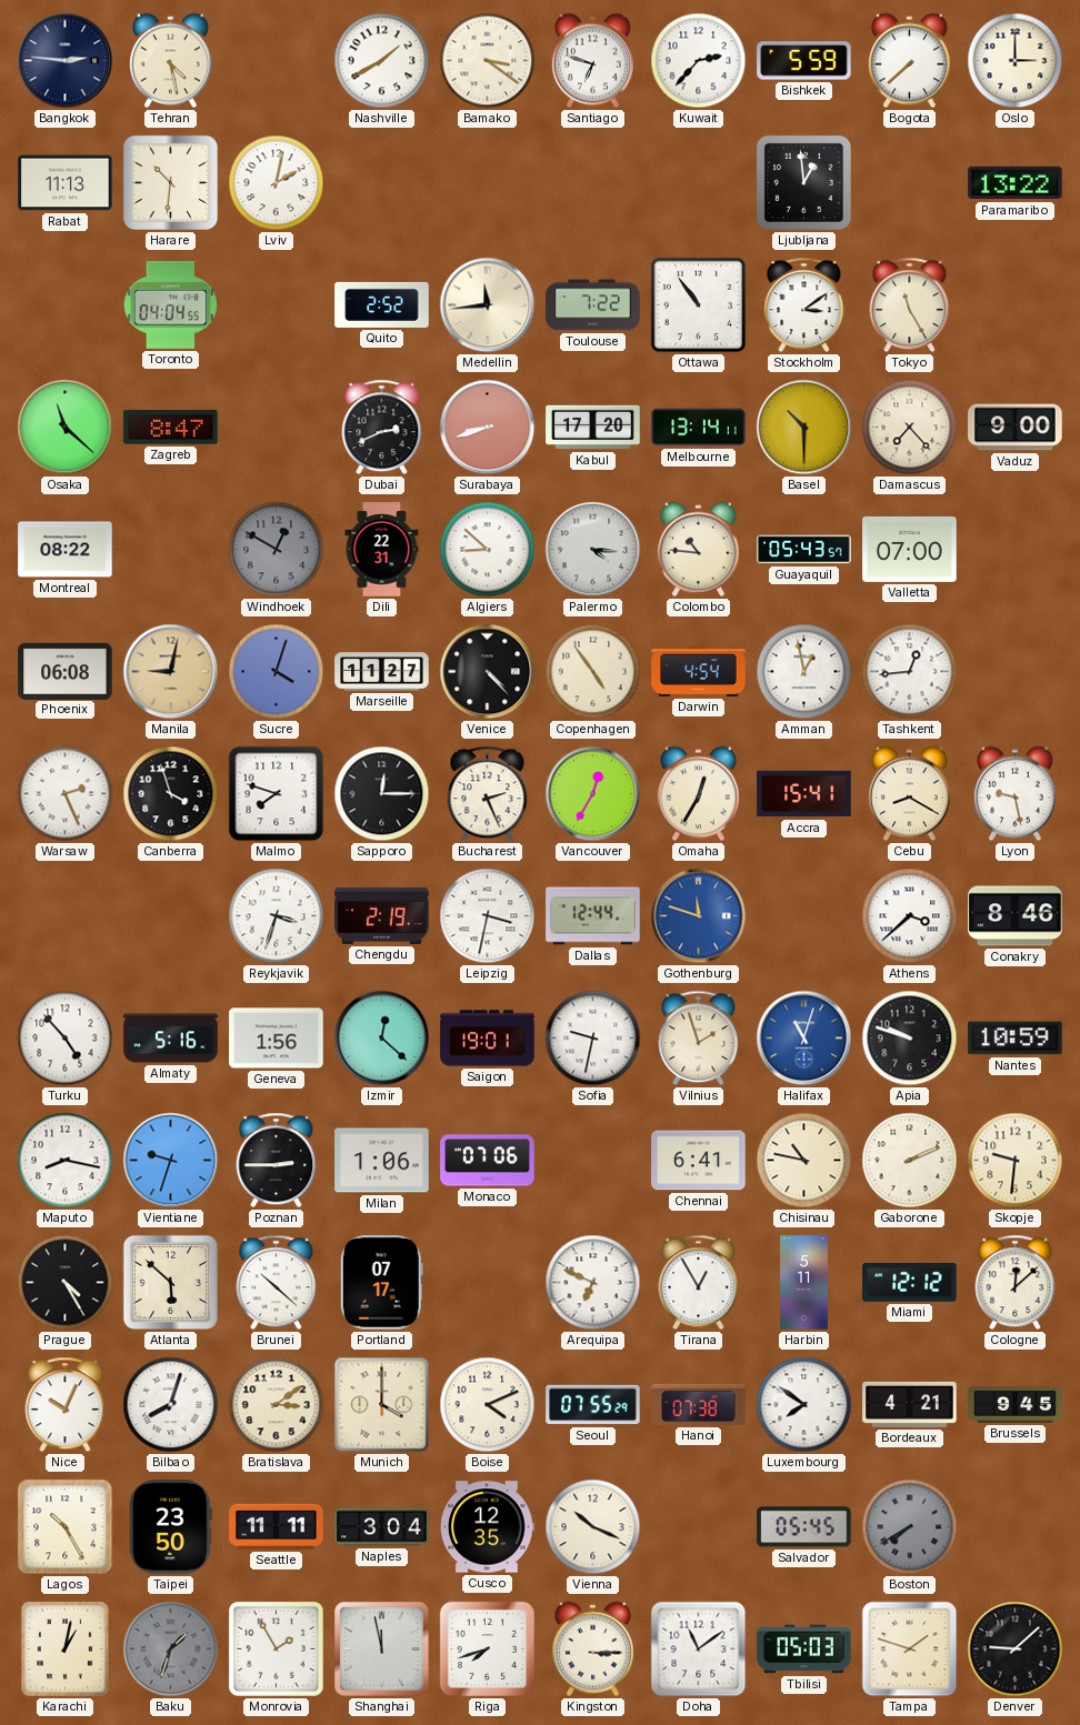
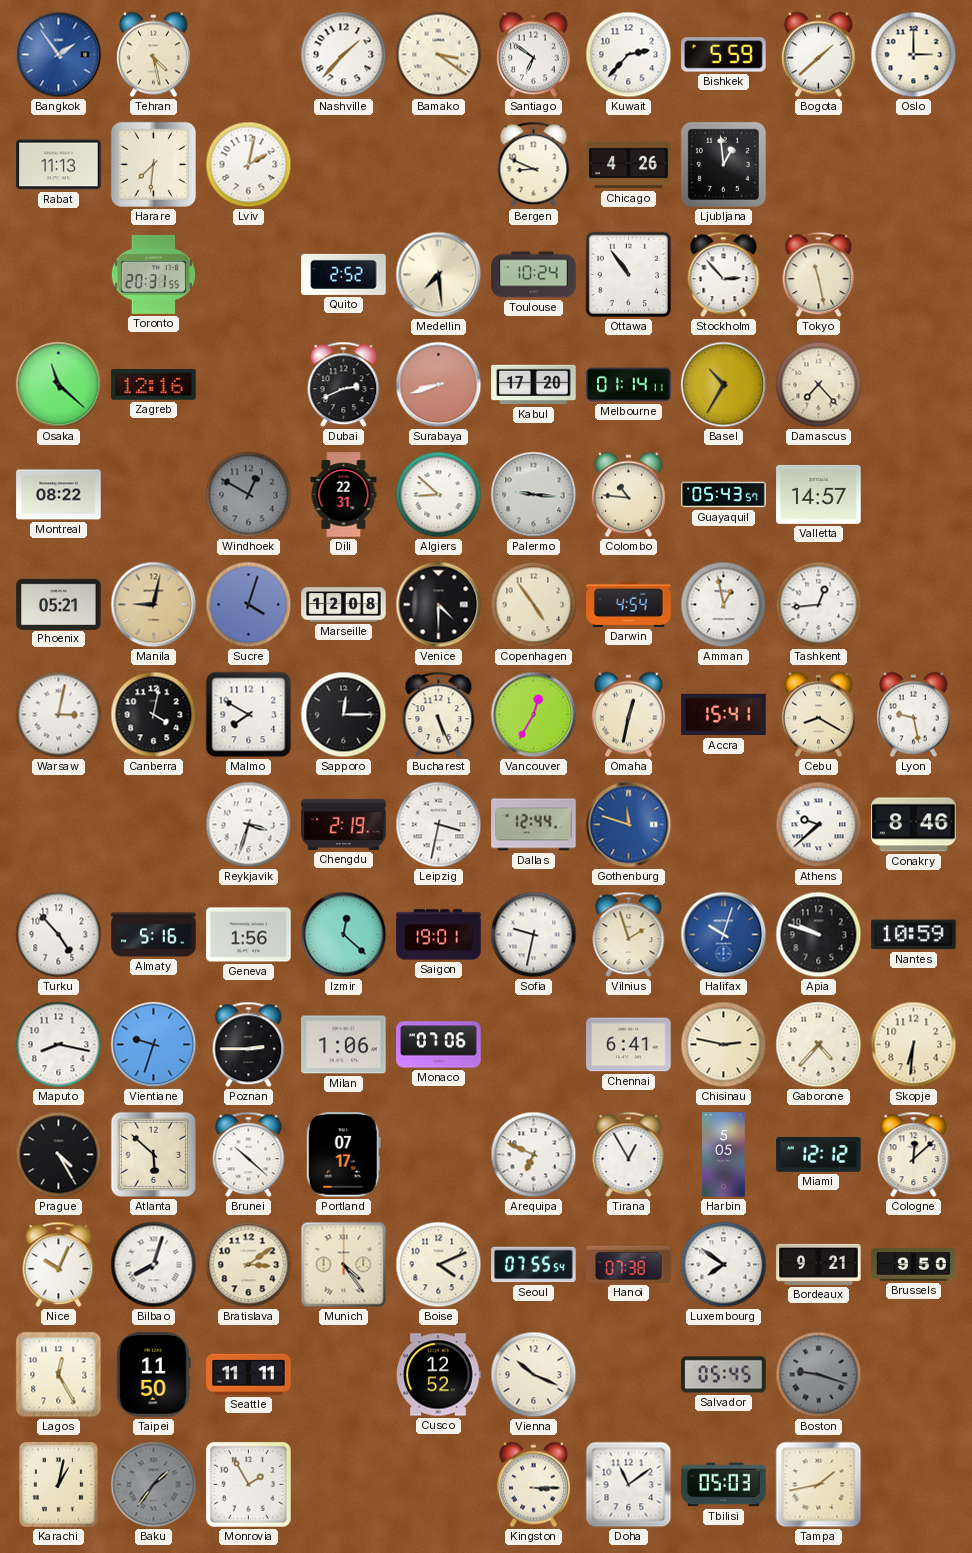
Bangkok: 2:46 -> 1:54 (59, 55)
Bangkok dial: navy -> blue (59, 55)
Nashville: 1:40 -> 1:37 (344, 55)
Santiago: 6:48 -> 6:51 (533, 55)
Bogota: 7:38 -> 1:38 (818, 55)
Harare: 10:31 -> 7:31 (153, 164)
Bergen: none -> 8:49 (534, 165)
Chicago: none -> 4:26 (629, 165)
Paramaribo: 13:22 -> none (1016, 183)
Toronto: 04:04 -> 20:31 (153, 274)
Medellin: 11:44 -> 7:29 (439, 275)
Toulouse: 7:22 -> 10:24 (534, 275)
Stockholm: 3:09 -> 2:53 (724, 275)
Tokyo: 11:25 -> 11:28 (819, 275)
Zagreb: 8:47 -> 12:16 (154, 385)
Melbourne: 13:14 -> 01:14 (629, 385)
Basel: 10:30 -> 10:35 (724, 385)
Vaduz: 9:00 -> none (1016, 428)
Palermo: 4:16 -> 9:16 (534, 495)
Valletta: 07:00 -> 14:57 (819, 494)
Phoenix: 06:08 -> 05:21 (59, 604)
Marseille: 11:27 -> 12:08 (344, 605)
Venice: 4:23 -> 4:30 (439, 605)
Warsaw: 2:26 -> 3:02 (59, 715)
Canberra: 3:57 -> 4:02 (154, 715)
Malmo: 7:48 -> 7:50 (249, 715)
Bucharest: 2:26 -> 5:26 (439, 715)
Omaha: 12:35 -> 12:32 (628, 715)
Athens: 3:38 -> 9:38 (819, 825)
Halifax: 11:03 -> 10:03 (724, 935)
Chisinau: 10:47 -> 2:47 (724, 1045)
Gaborone: 2:11 -> 4:37 (819, 1045)
Skopje: 9:31 -> 6:31 (914, 1045)
Harbin: 5:11 -> 5:05 (724, 1155)
Munich: 4:00 -> 4:24 (344, 1265)
Seoul: 07:55:29 -> 07:55:54 (534, 1265)
Bordeaux: 4:21 -> 9:21 (819, 1264)
Brussels: 9:45 -> 9:50 (914, 1265)
Lagos: 10:25 -> 12:25 (59, 1375)
Taipei: 23:50 -> 11:50 (153, 1375)
Naples: 3:04 -> none (382, 1527)
Cusco: 12:35 -> 12:52 (439, 1375)
Boston: 7:40 -> 9:18 (819, 1375)
Baku: 1:33 -> 1:36 (154, 1485)
Shanghai: 11:58 -> none (382, 1649)
Riga: 7:42 -> none (487, 1648)
Tampa: 1:48 -> 1:43 (819, 1485)
Denver: 9:08 -> none (1016, 1649)
